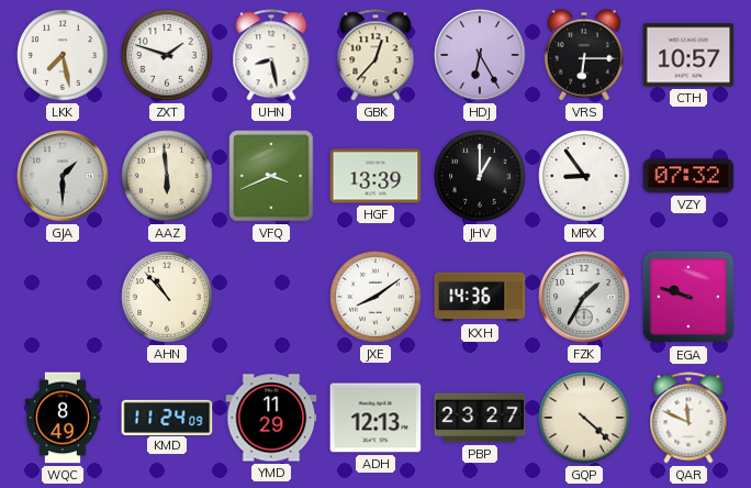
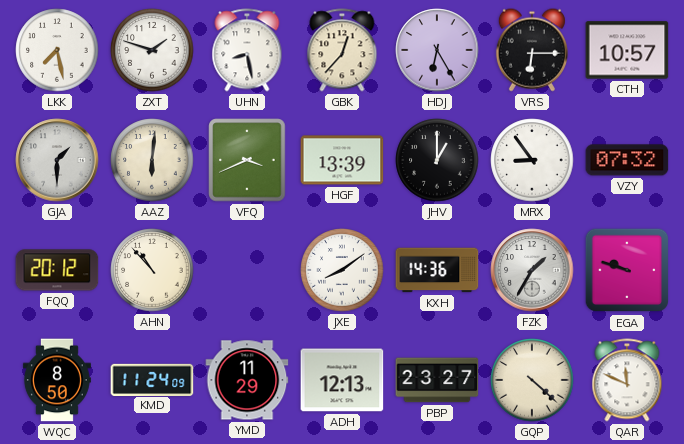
AAZ: 5:59 -> 6:01 (152, 160)
FQQ: none -> 20:12 (57, 270)
WQC: 8:49 -> 8:50 (57, 380)
